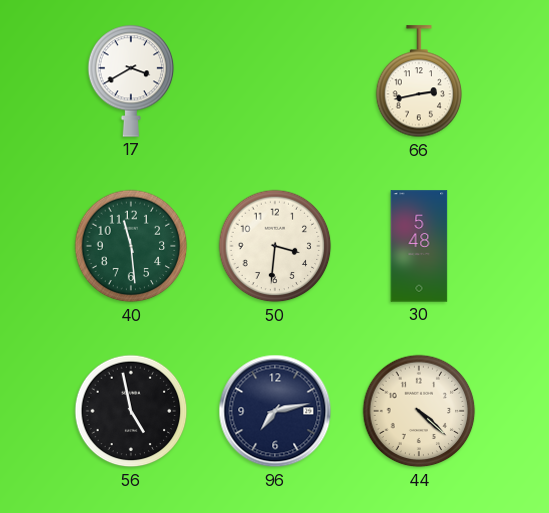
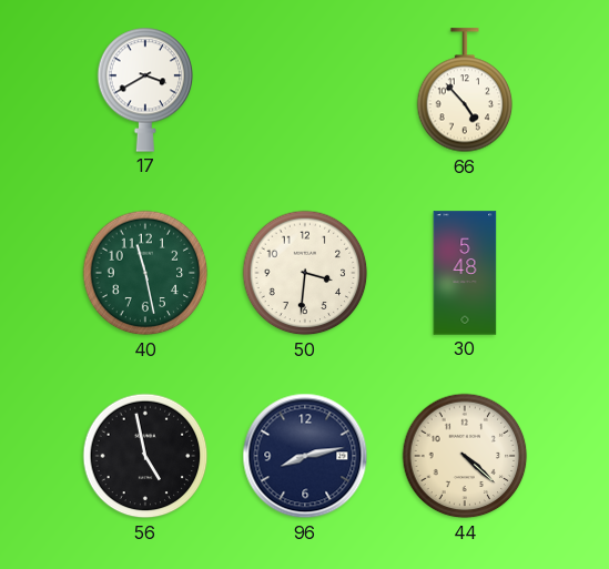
66: 2:43 -> 4:53 (465, 91)
40: 11:29 -> 11:28 (145, 273)
96: 7:13 -> 8:13 (305, 456)
